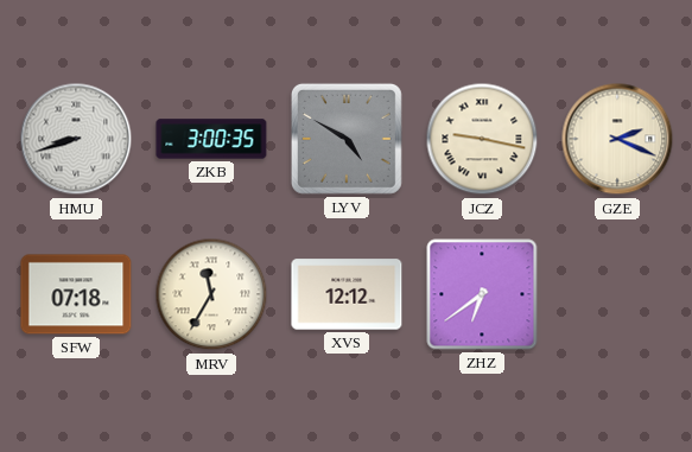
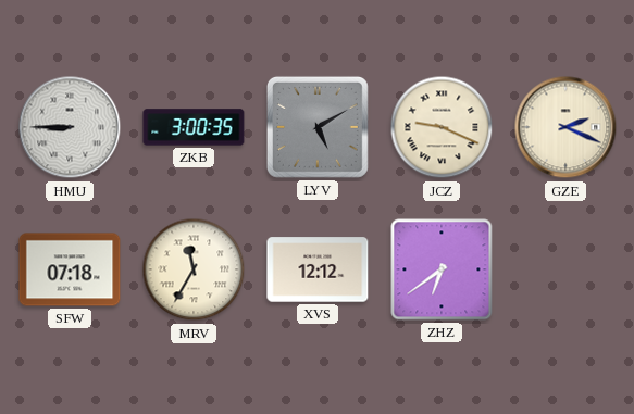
HMU: 8:42 -> 8:45 (70, 127)
LYV: 4:50 -> 5:10 (318, 127)
JCZ: 9:17 -> 9:19 (442, 127)
